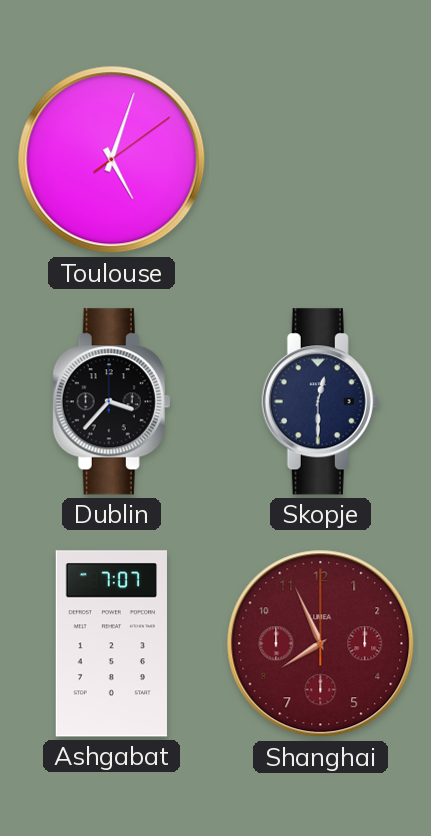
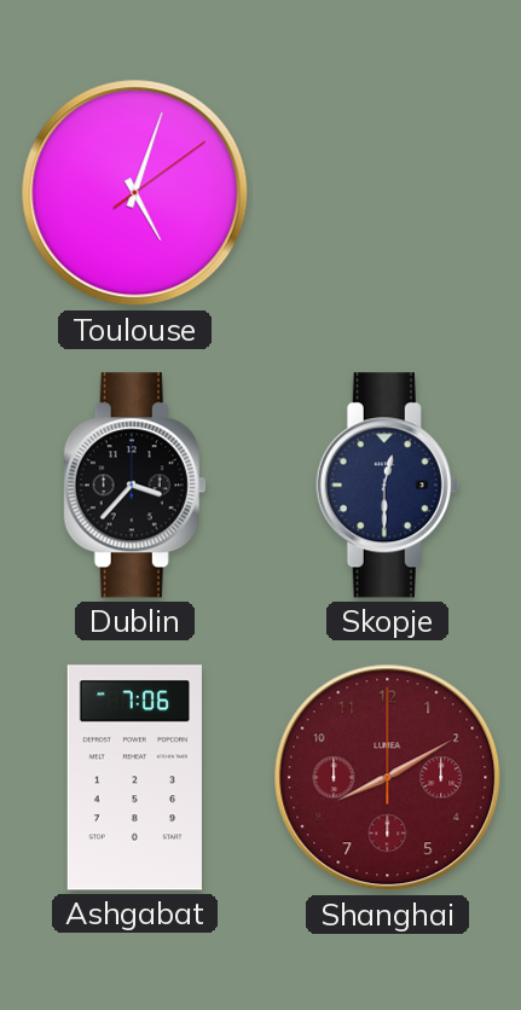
Ashgabat: 7:07 -> 7:06 (134, 778)
Shanghai: 7:56 -> 8:10 (388, 778)
